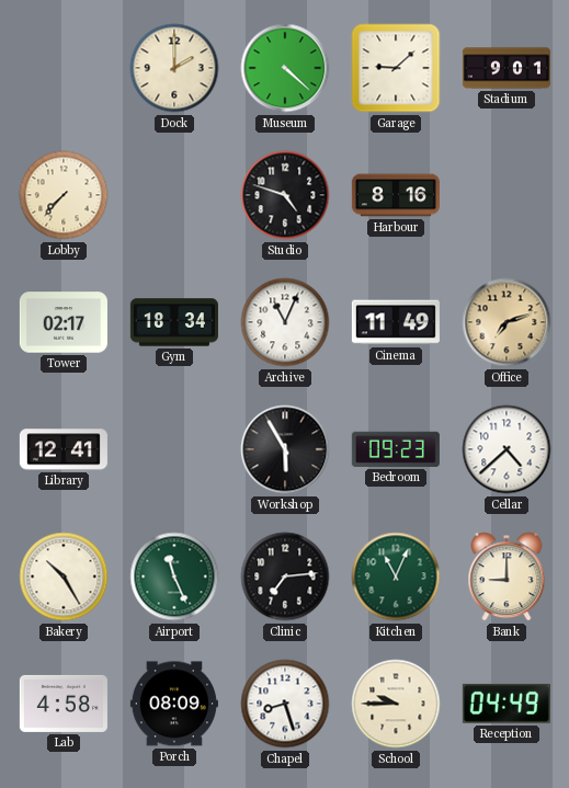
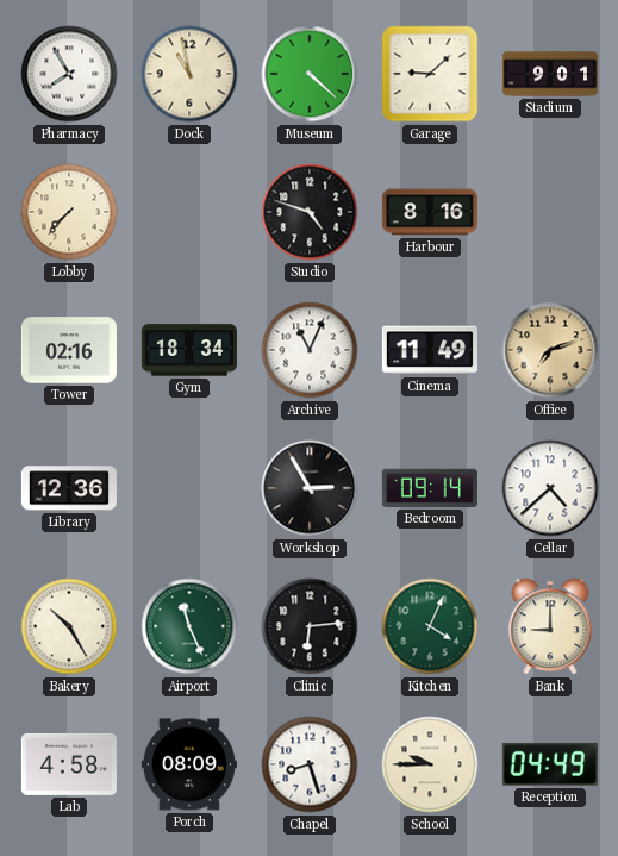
Pharmacy: none -> 7:55 (69, 74)
Dock: 2:00 -> 10:58 (189, 74)
Tower: 02:17 -> 02:16 (69, 350)
Library: 12:41 -> 12:36 (69, 488)
Workshop: 5:55 -> 2:55 (310, 488)
Bedroom: 09:23 -> 09:14 (430, 488)
Clinic: 7:14 -> 6:14 (310, 626)
Kitchen: 11:04 -> 4:04 (430, 626)
